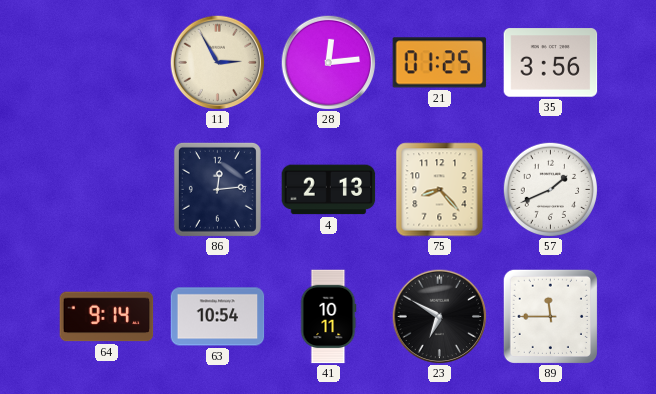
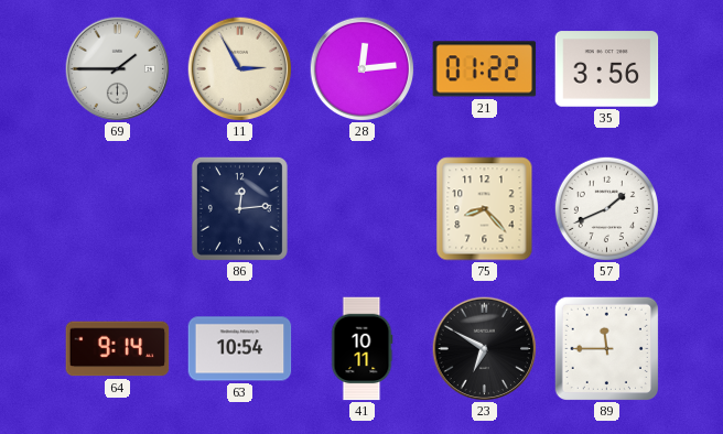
69: none -> 1:45 (117, 68)
21: 01:25 -> 01:22 (485, 69)
4: 2:13 -> none (329, 190)
